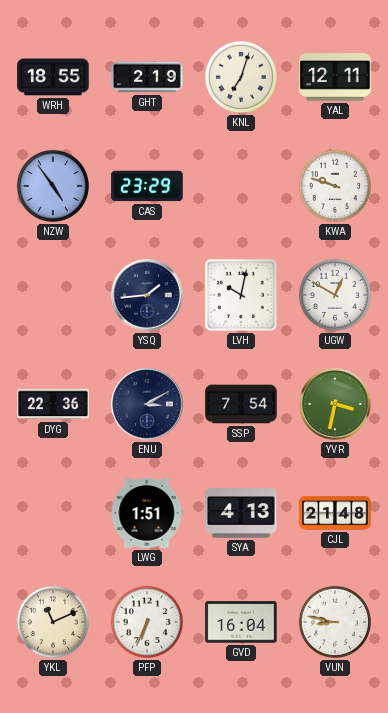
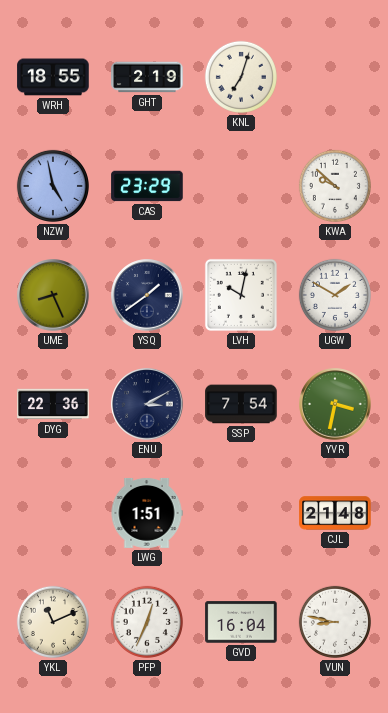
YAL: 12:11 -> none (335, 77)
NZW: 4:54 -> 4:58 (53, 186)
KWA: 9:48 -> 9:52 (335, 186)
UME: none -> 8:26 (53, 295)
YSQ: 1:44 -> 1:39 (147, 295)
UGW: 12:50 -> 1:50 (335, 295)
SYA: 4:13 -> none (241, 513)
PFP: 6:34 -> 12:34 (147, 622)
